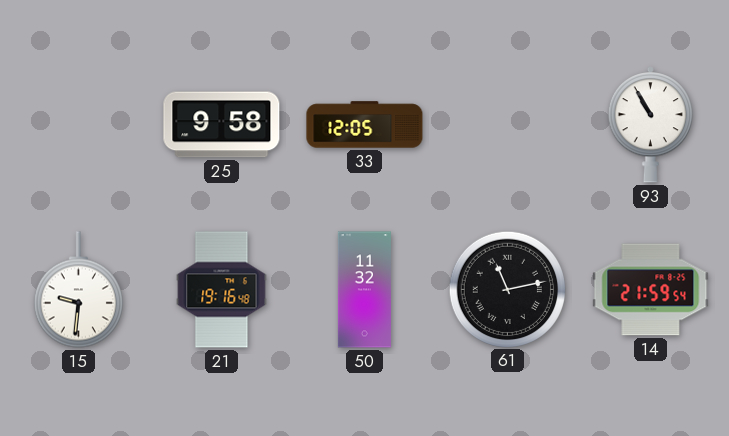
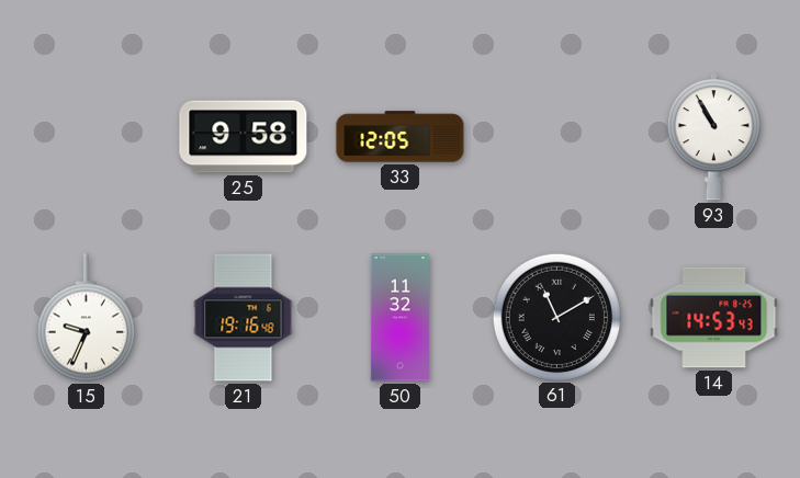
15: 9:31 -> 9:34 (86, 318)
61: 11:13 -> 11:10 (556, 317)
14: 21:59 -> 14:53 (714, 318)
